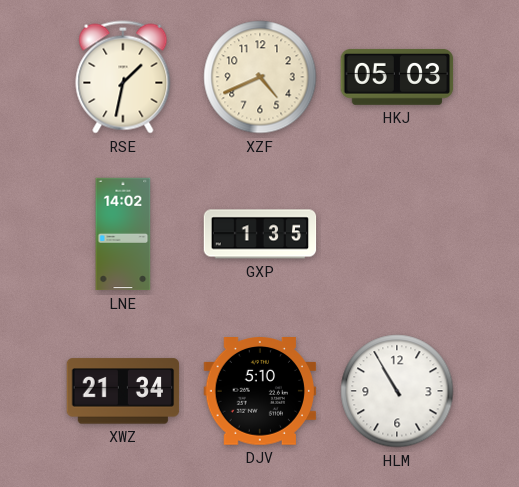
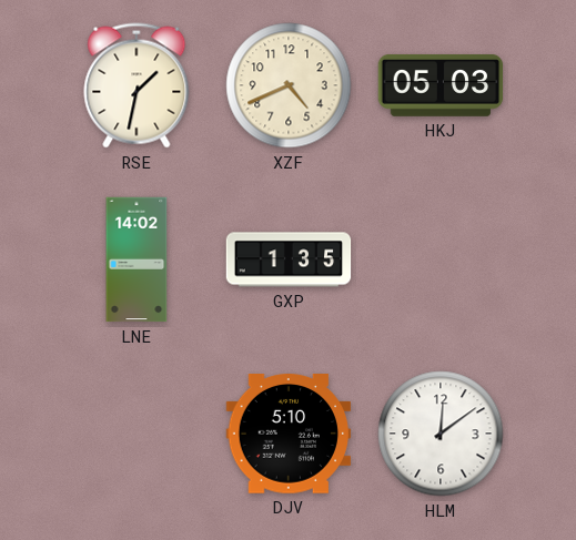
XWZ: 21:34 -> none (123, 391)
HLM: 10:55 -> 12:09 (441, 434)
